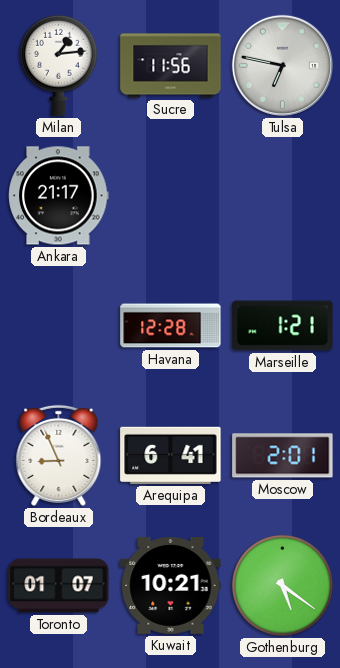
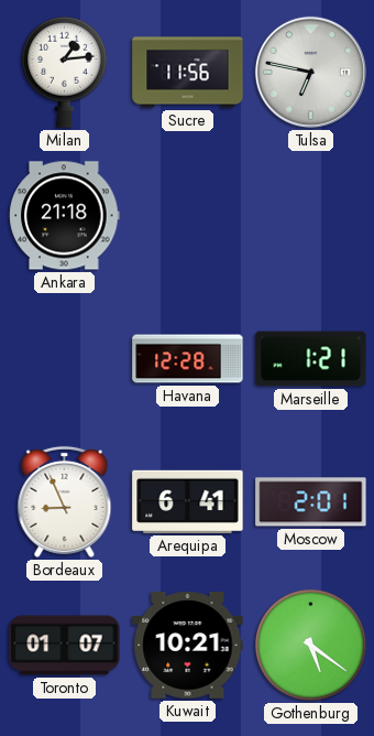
Ankara: 21:17 -> 21:18 (65, 216)
